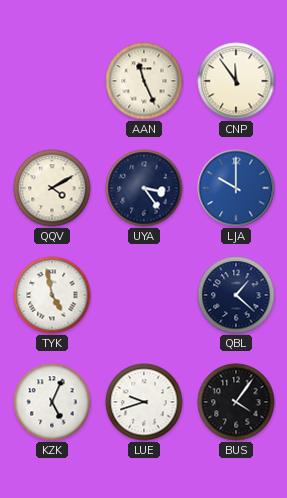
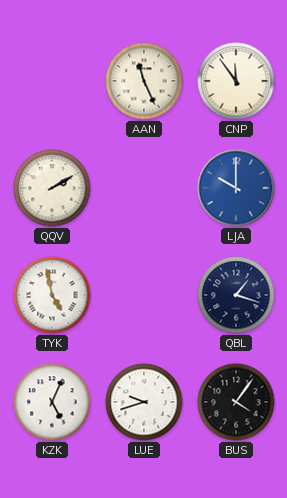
QQV: 4:10 -> 2:10 (52, 188)
UYA: 3:24 -> none (144, 188)
QBL: 1:22 -> 1:18 (236, 295)
